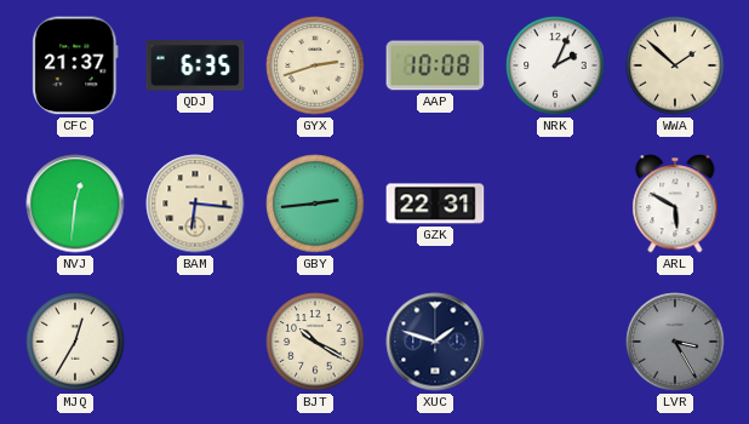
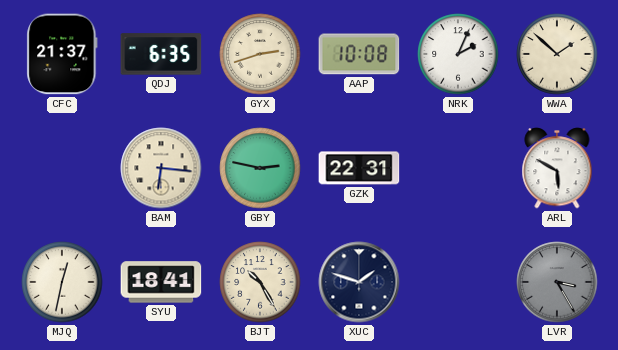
NVJ: 12:31 -> none (75, 204)
GBY: 2:44 -> 2:47 (260, 168)
MJQ: 12:35 -> 12:32 (62, 282)
SYU: none -> 18:41 (161, 282)
BJT: 10:20 -> 10:25 (260, 282)
